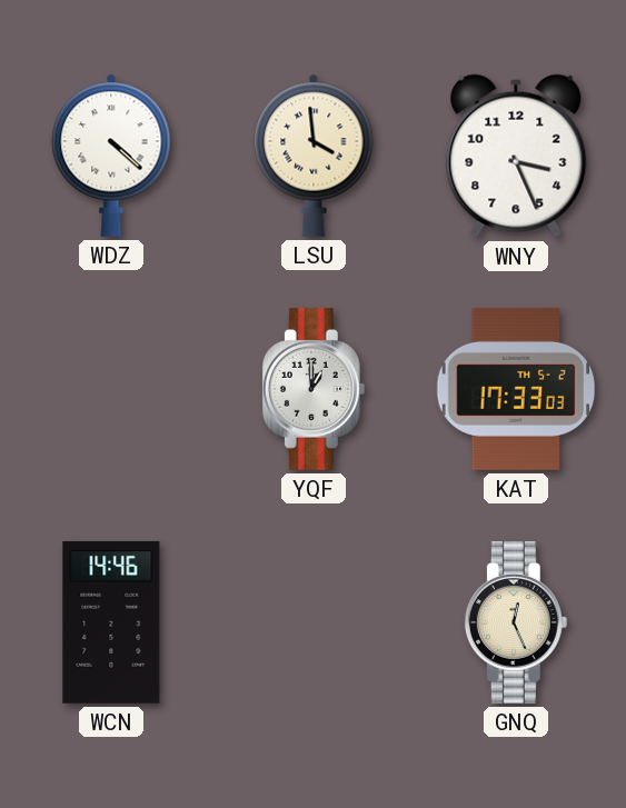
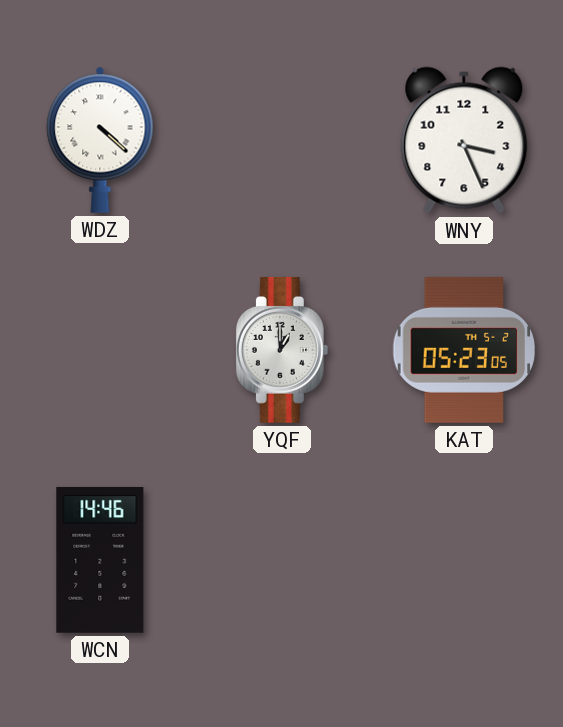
LSU: 3:59 -> none (314, 156)
KAT: 17:33 -> 05:23 (464, 350)
GNQ: 12:26 -> none (516, 622)
